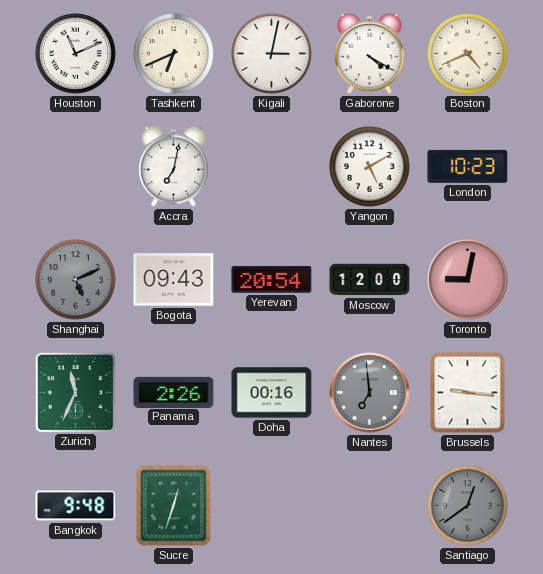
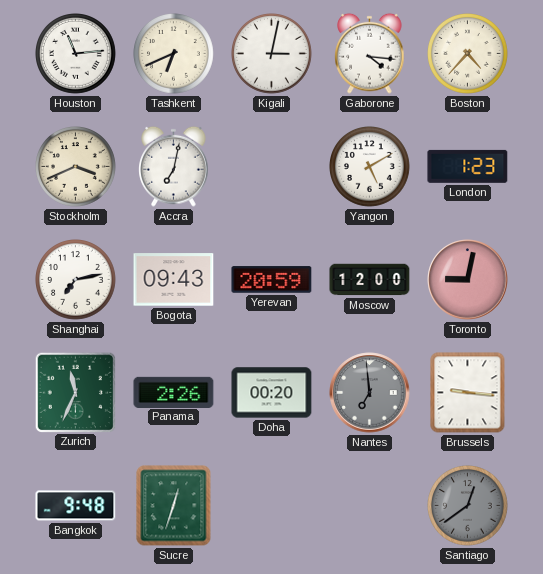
Houston: 11:11 -> 11:14 (76, 54)
Gaborone: 4:20 -> 4:16 (370, 53)
Boston: 4:41 -> 4:37 (468, 54)
Stockholm: none -> 3:41 (76, 167)
London: 10:23 -> 1:23 (468, 166)
Shanghai: 5:11 -> 7:13 (76, 280)
Shanghai dial: grey -> white (76, 280)
Yerevan: 20:54 -> 20:59 (272, 280)
Doha: 00:16 -> 00:20 (272, 393)
